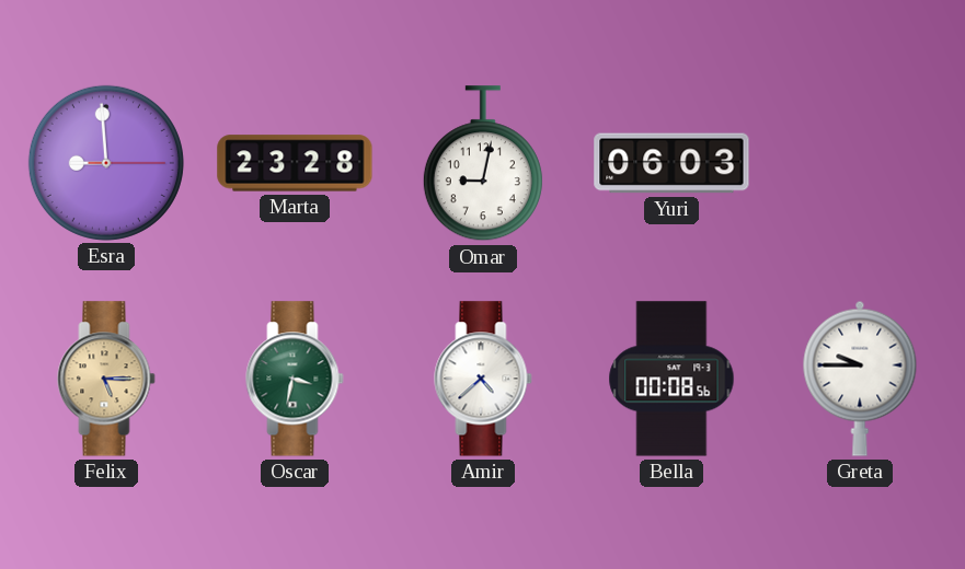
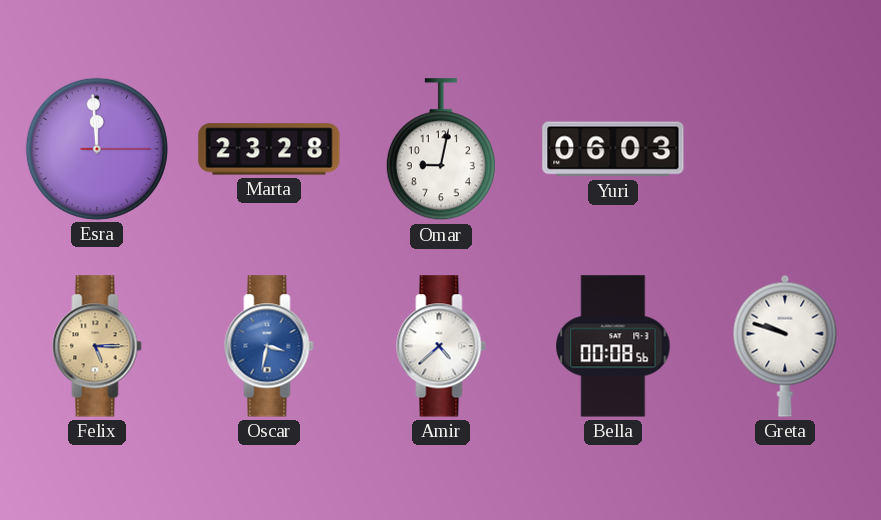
Esra: 8:59 -> 11:59 (97, 149)
Oscar dial: green -> blue (269, 346)
Greta: 9:45 -> 9:48 (785, 346)
